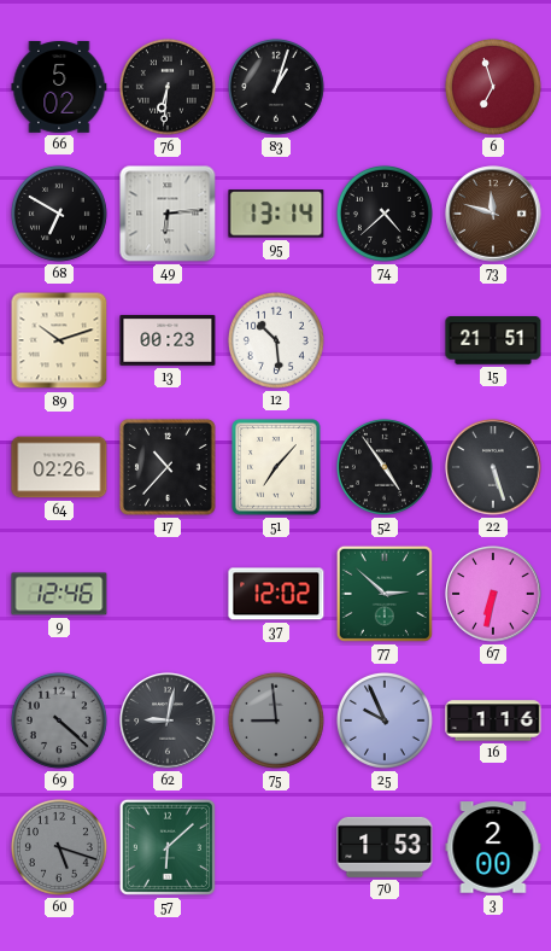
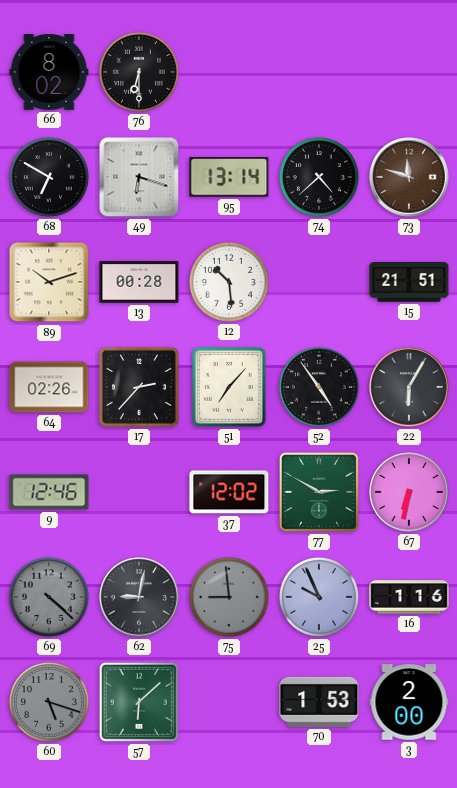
66: 5:02 -> 8:02 (49, 73)
76: 6:31 -> 6:30 (139, 72)
83: 1:03 -> none (276, 87)
6: 6:57 -> none (493, 87)
49: 6:14 -> 6:18 (139, 177)
13: 00:23 -> 00:28 (139, 282)
17: 10:37 -> 2:37 (139, 387)
22: 5:27 -> 6:05 (409, 387)
77: 2:52 -> 2:50 (319, 492)
